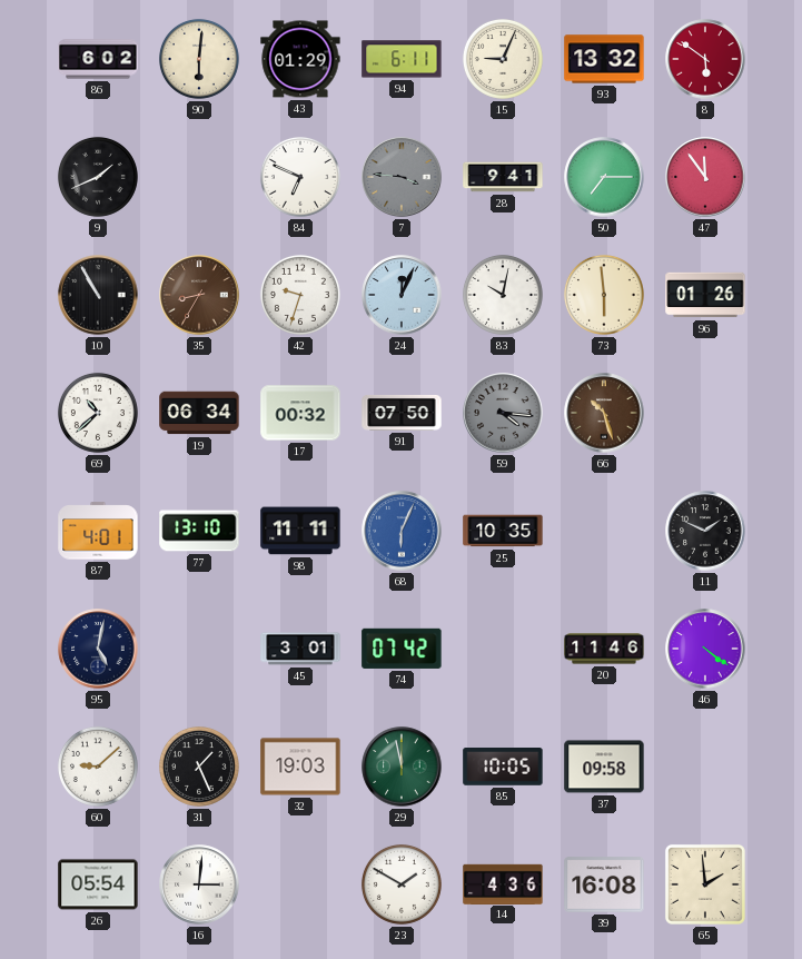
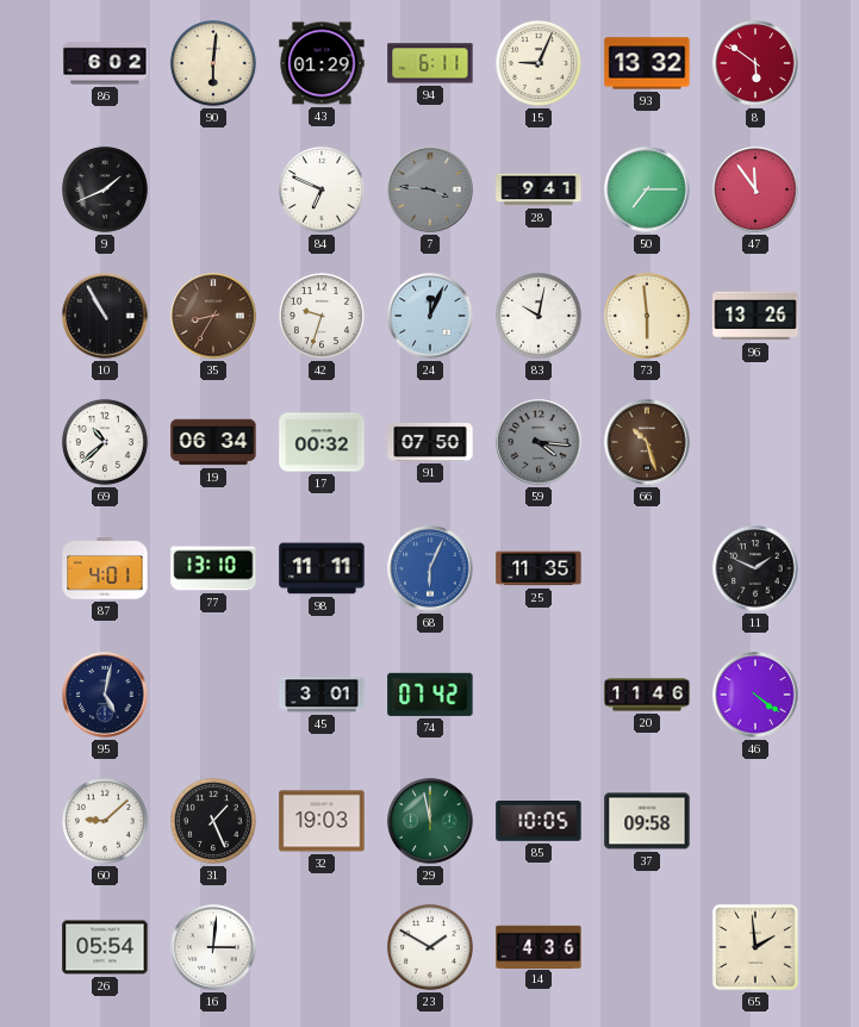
96: 01:26 -> 13:26 (755, 316)
25: 10:35 -> 11:35 (539, 568)
39: 16:08 -> none (604, 884)
